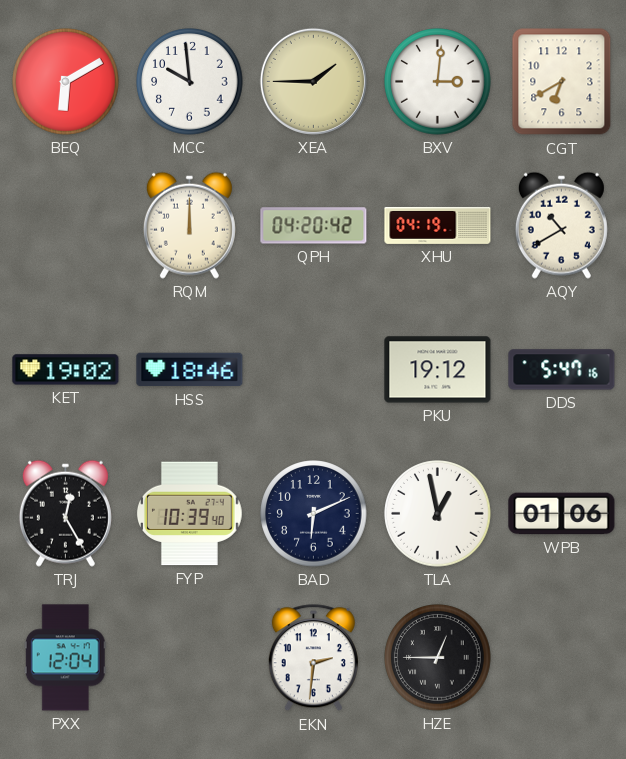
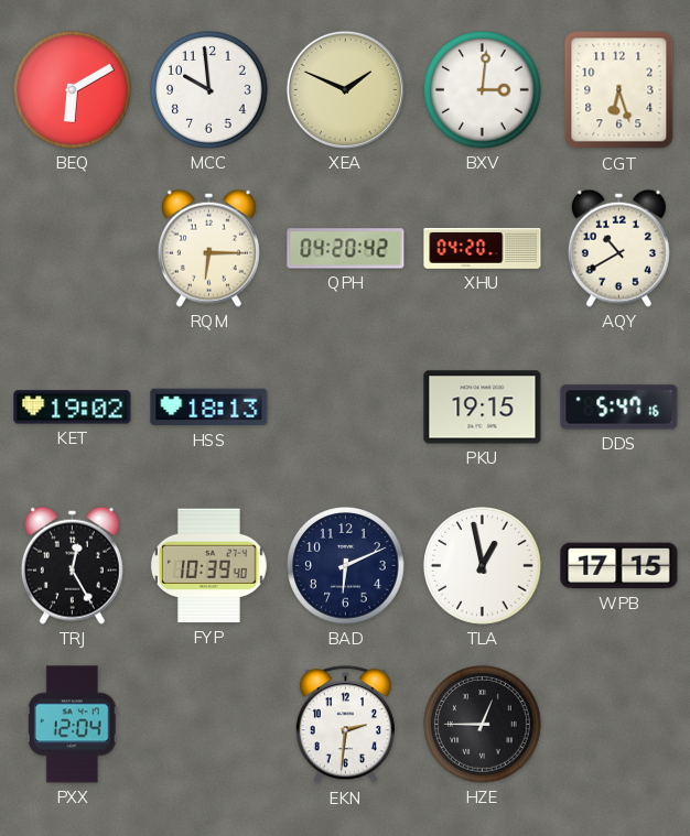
XEA: 1:45 -> 1:49 (345, 89)
CGT: 6:40 -> 6:27 (619, 90)
RQM: 12:00 -> 6:15 (208, 248)
XHU: 04:19 -> 04:20 (483, 248)
HSS: 18:46 -> 18:13 (209, 408)
PKU: 19:12 -> 19:15 (483, 408)
WPB: 01:06 -> 17:15 (619, 566)
